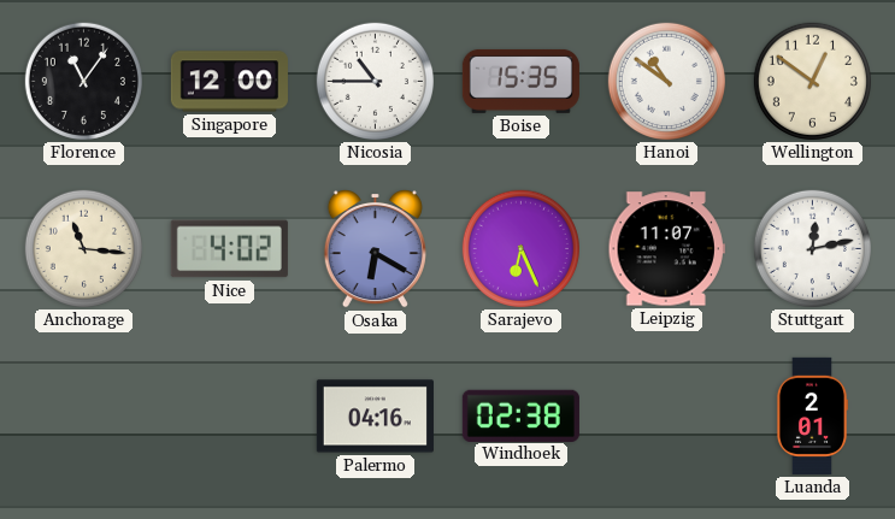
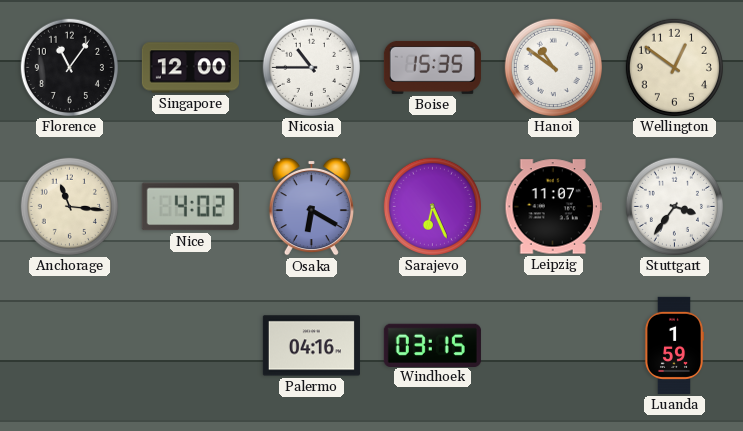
Stuttgart: 12:13 -> 3:36 (674, 206)
Windhoek: 02:38 -> 03:15 (432, 345)
Luanda: 2:01 -> 1:59 (674, 345)
